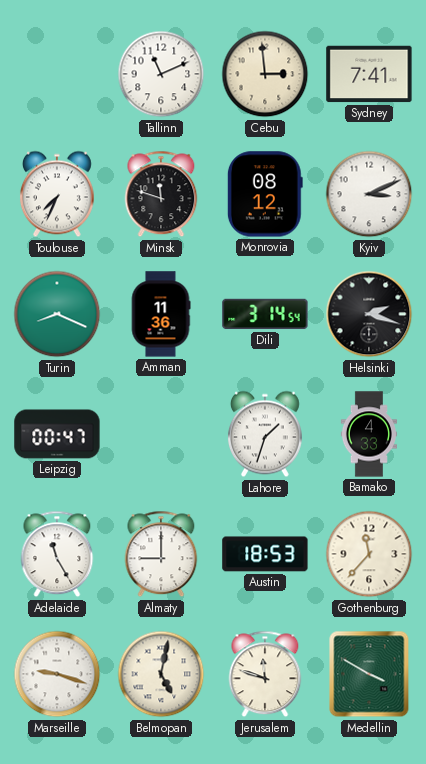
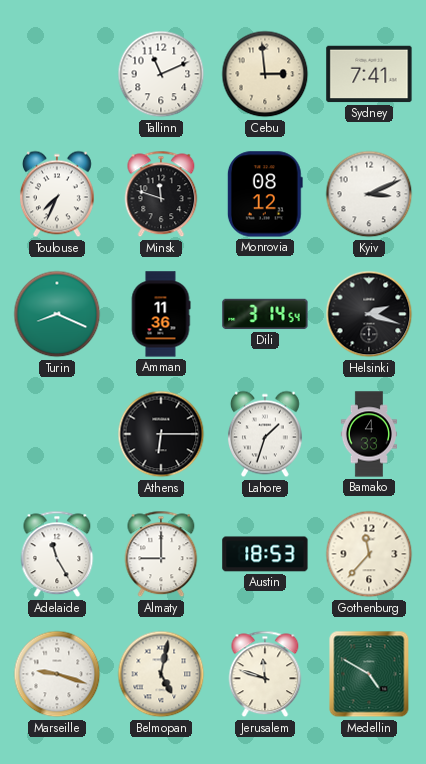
Leipzig: 00:47 -> none (57, 434)
Athens: none -> 6:15 (161, 434)
Medellin: 3:50 -> 4:50 (369, 674)
